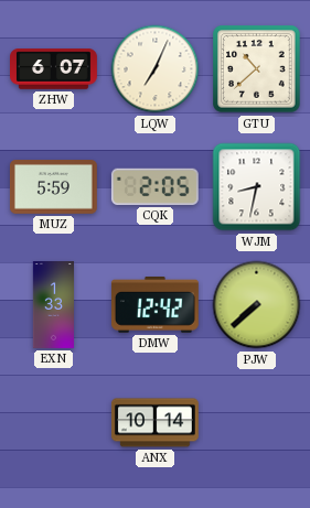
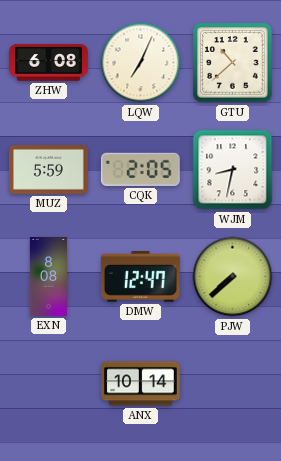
ZHW: 6:07 -> 6:08 (49, 63)
EXN: 1:33 -> 8:08 (48, 277)
DMW: 12:42 -> 12:47 (140, 277)
